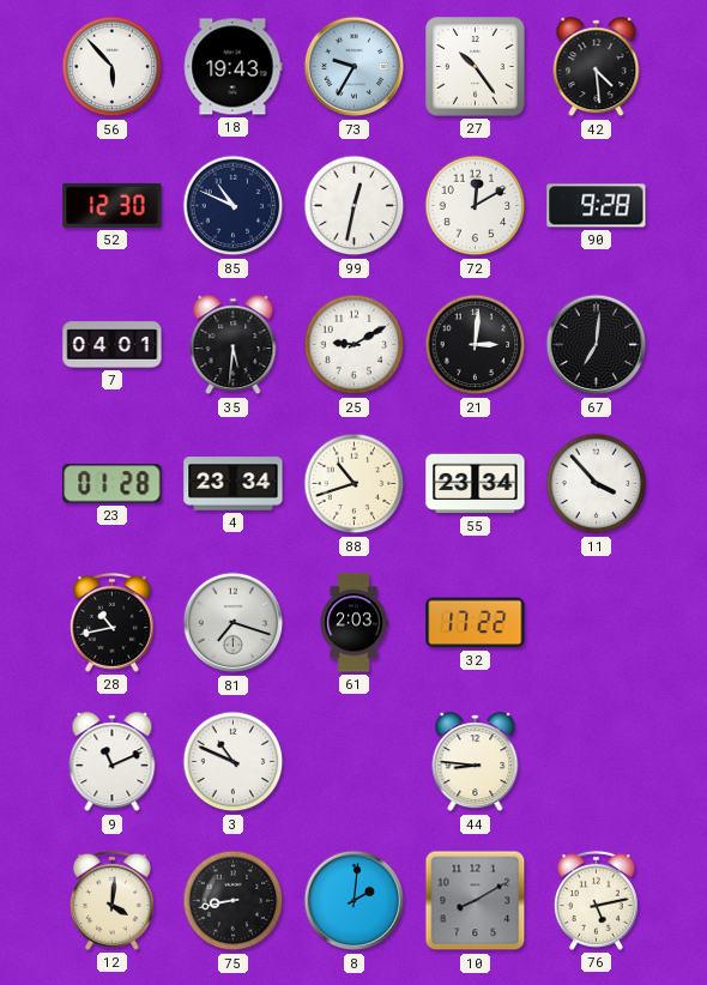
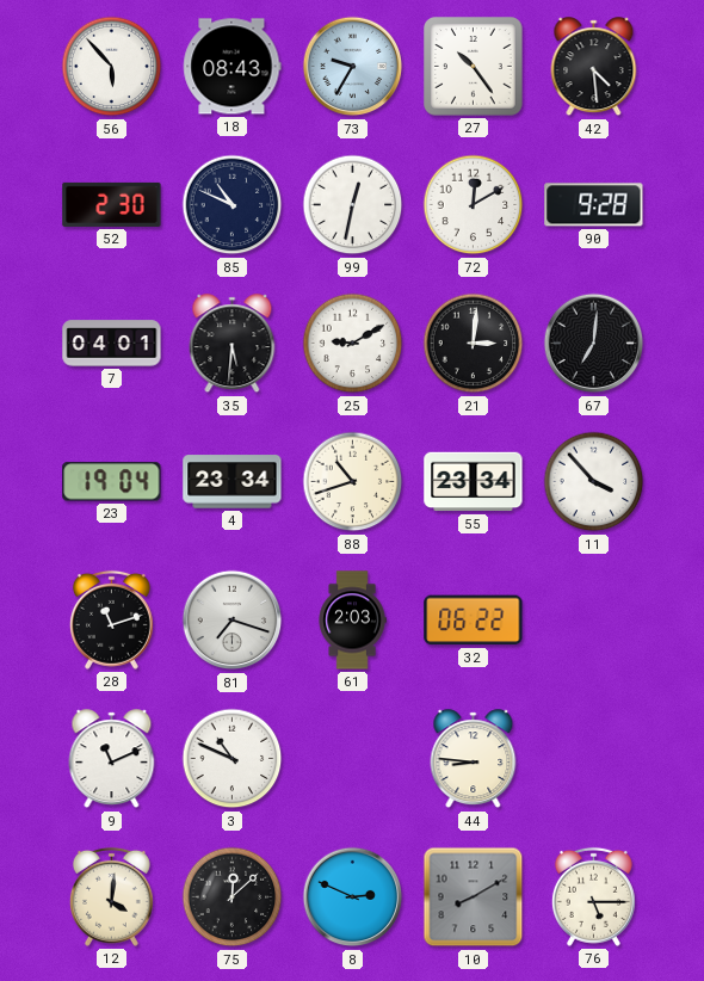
18: 19:43 -> 08:43 (233, 67)
52: 12:30 -> 2:30 (112, 204)
23: 01:28 -> 19:04 (112, 482)
28: 10:43 -> 11:12 (111, 619)
32: 17:22 -> 06:22 (474, 621)
75: 8:43 -> 12:08 (233, 897)
8: 2:01 -> 2:49 (353, 897)
76: 5:13 -> 5:15 (593, 896)
